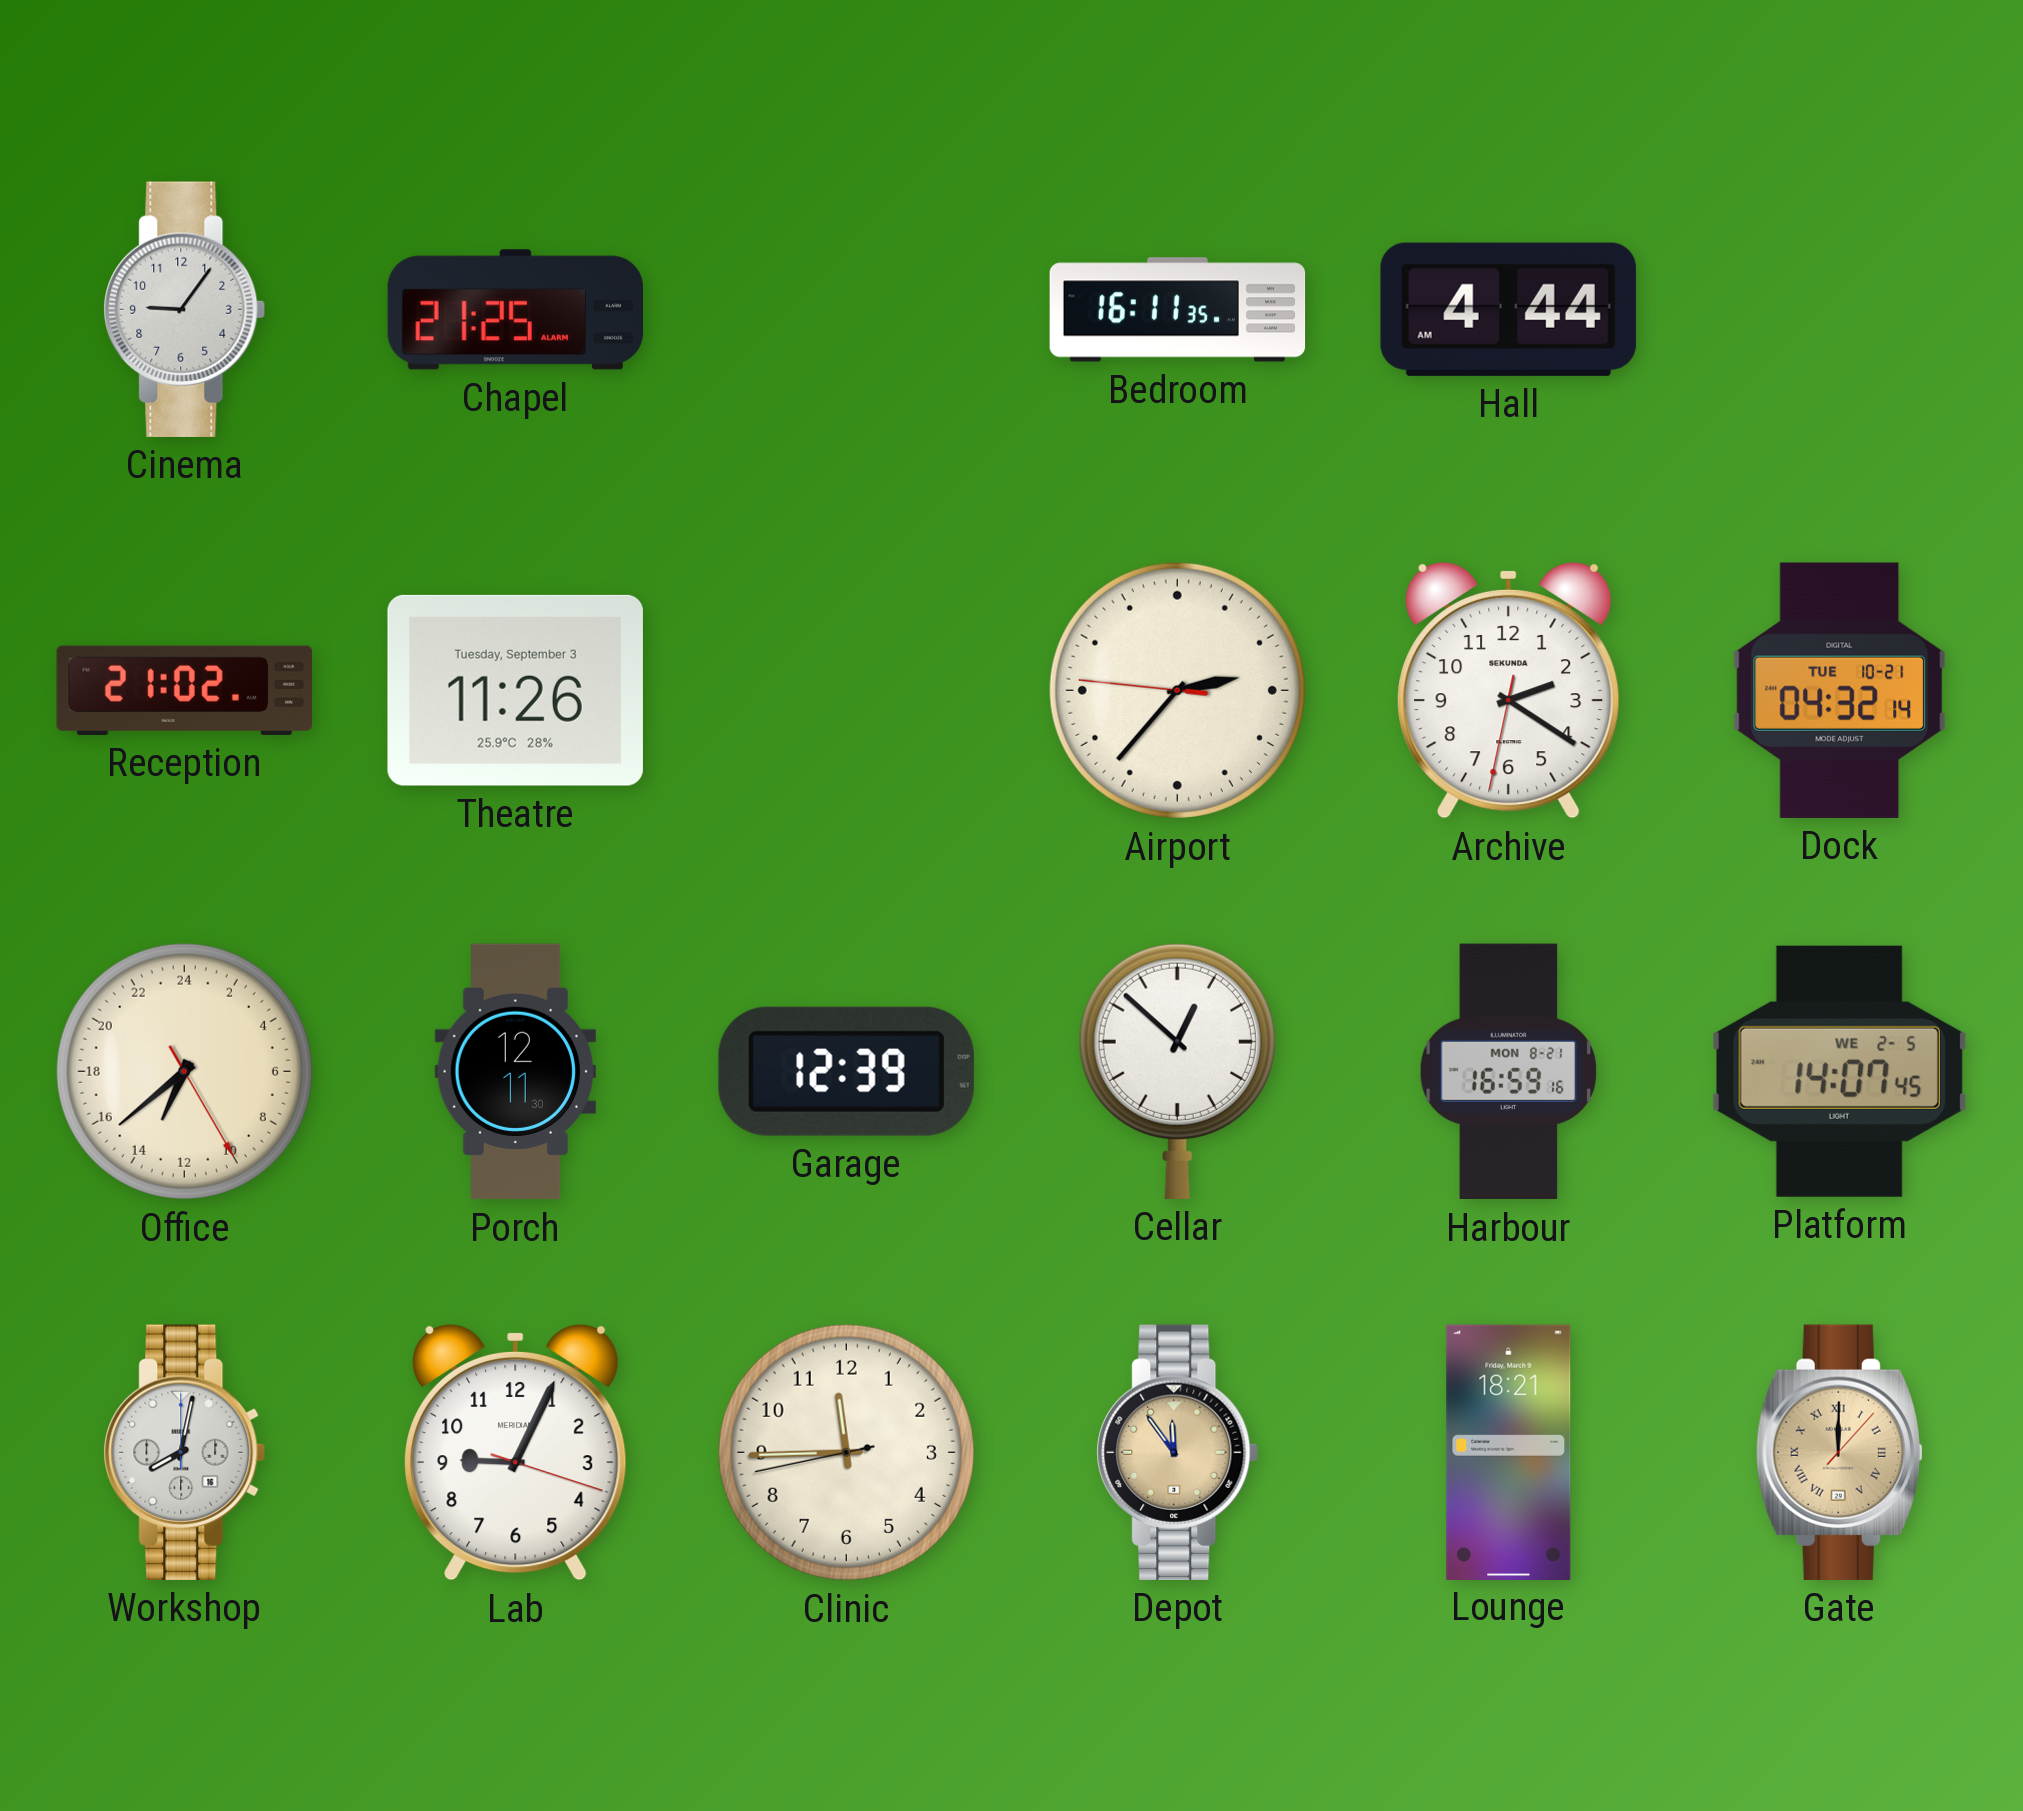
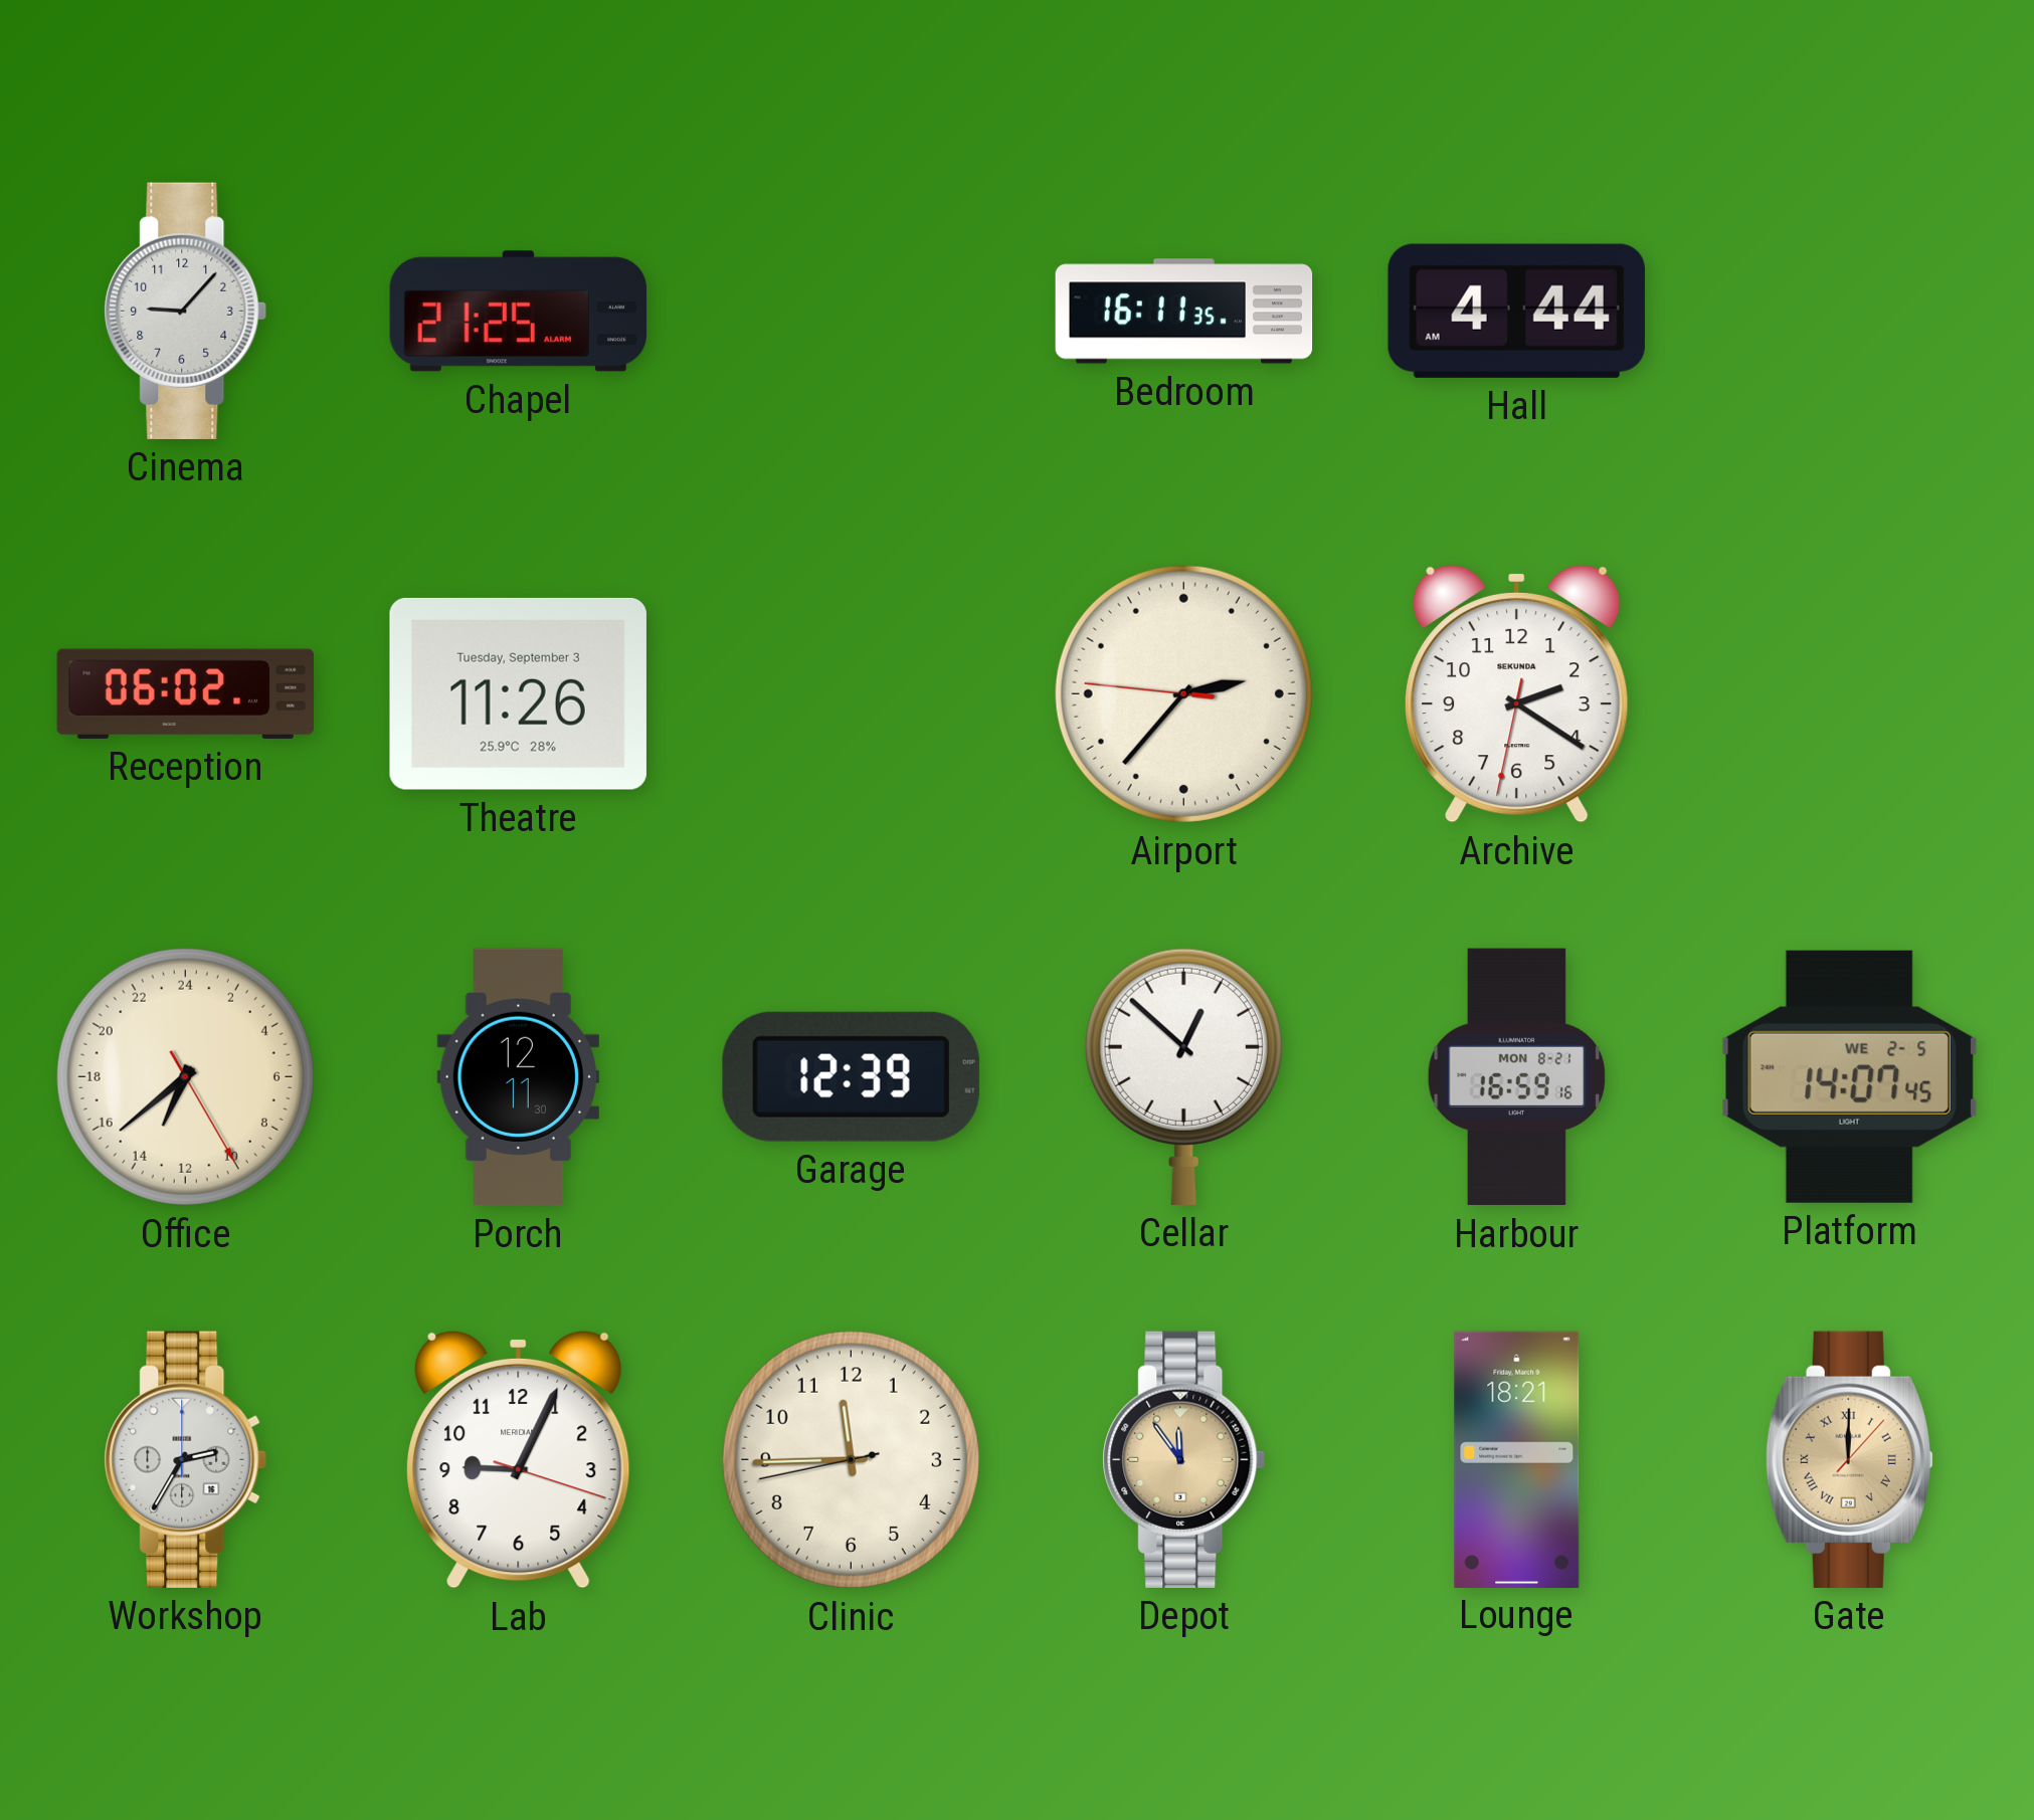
Cinema: 9:06 -> 9:07 (186, 311)
Reception: 21:02 -> 06:02 (185, 693)
Dock: 04:32 -> none (1840, 690)
Workshop: 8:02 -> 2:35 (186, 1459)
